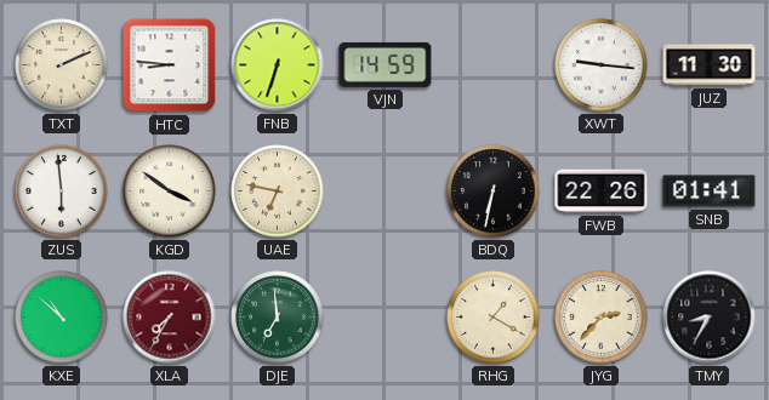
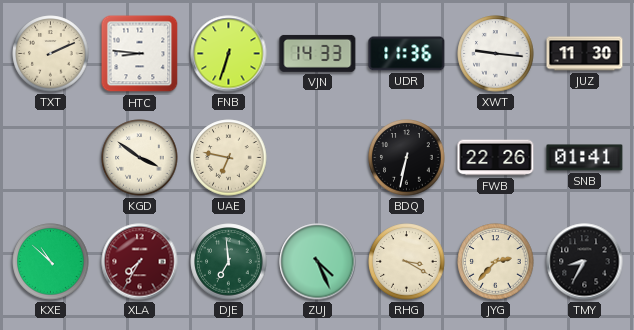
VJN: 14:59 -> 14:33 (318, 53)
UDR: none -> 11:36 (407, 54)
ZUS: 5:59 -> none (62, 192)
ZUJ: none -> 4:26 (318, 262)
RHG: 1:20 -> 3:20 (407, 262)
